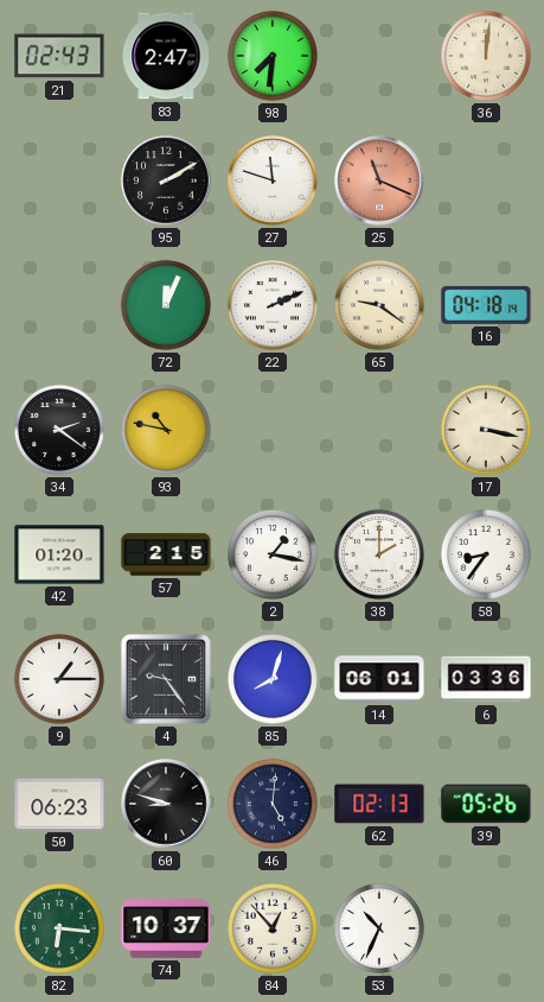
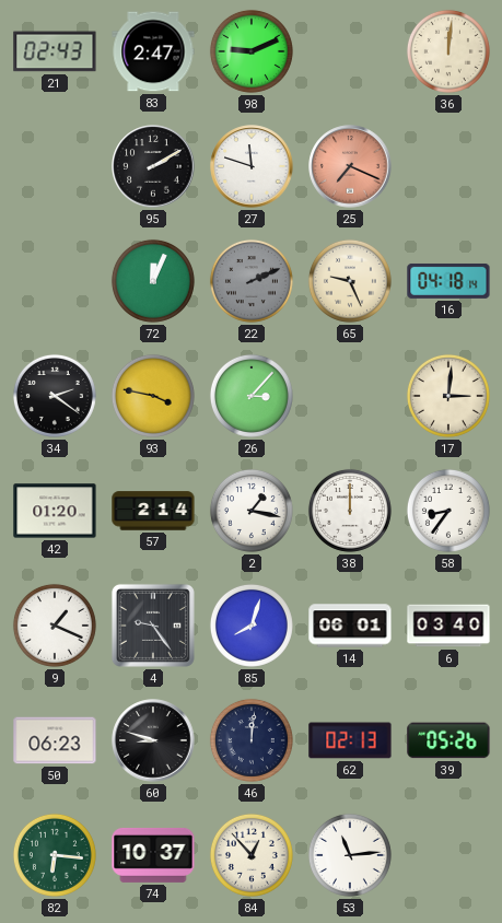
98: 7:31 -> 9:11 (252, 51)
25: 11:19 -> 7:19 (350, 166)
22 dial: white -> grey (252, 281)
65: 9:21 -> 9:26 (350, 281)
93: 10:47 -> 3:47 (153, 396)
26: none -> 3:07 (252, 396)
17: 3:17 -> 3:01 (448, 396)
57: 2:15 -> 2:14 (153, 511)
38: 2:00 -> 12:00 (350, 511)
9: 1:15 -> 1:19 (55, 626)
6: 03:36 -> 03:40 (448, 626)
46: 5:01 -> 12:01 (252, 740)
53: 10:34 -> 11:14 (350, 855)
